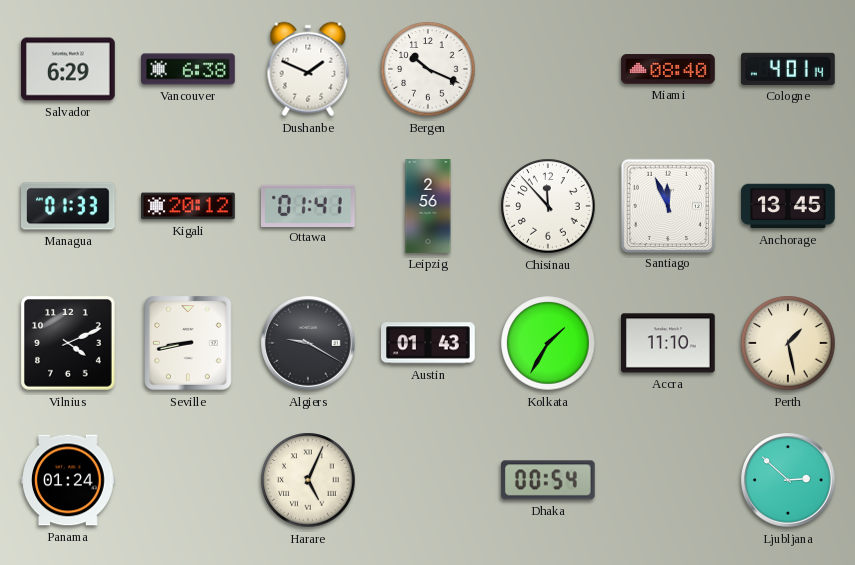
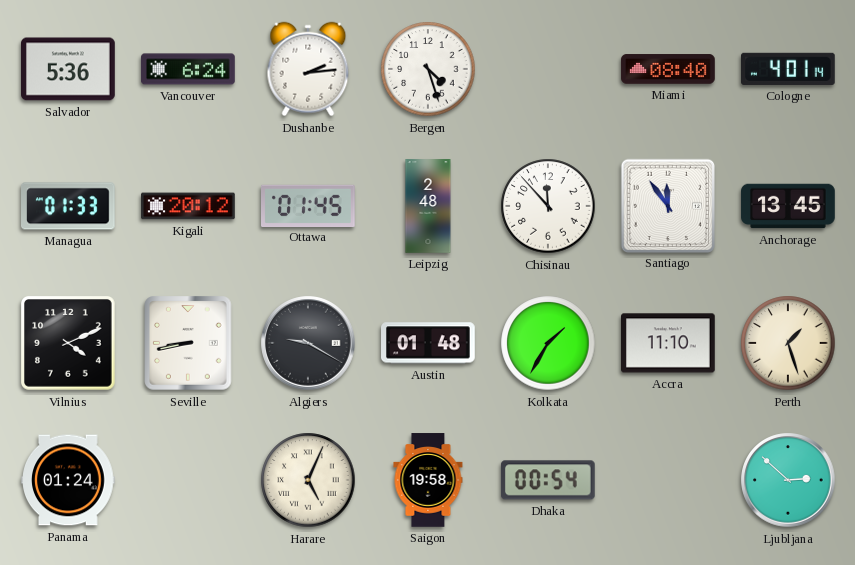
Salvador: 6:29 -> 5:36 (69, 69)
Vancouver: 6:38 -> 6:24 (188, 69)
Dushanbe: 1:49 -> 2:14 (308, 69)
Bergen: 10:19 -> 4:27 (428, 69)
Ottawa: 01:41 -> 01:45 (308, 205)
Leipzig: 2:56 -> 2:48 (428, 206)
Santiago: 11:56 -> 11:54 (667, 205)
Austin: 01:43 -> 01:48 (429, 343)
Perth: 1:28 -> 1:27 (788, 343)
Saigon: none -> 19:58 (428, 480)
